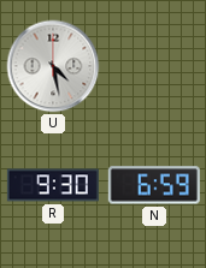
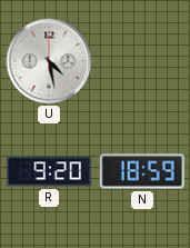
R: 9:30 -> 9:20 (49, 171)
N: 6:59 -> 18:59 (142, 171)
